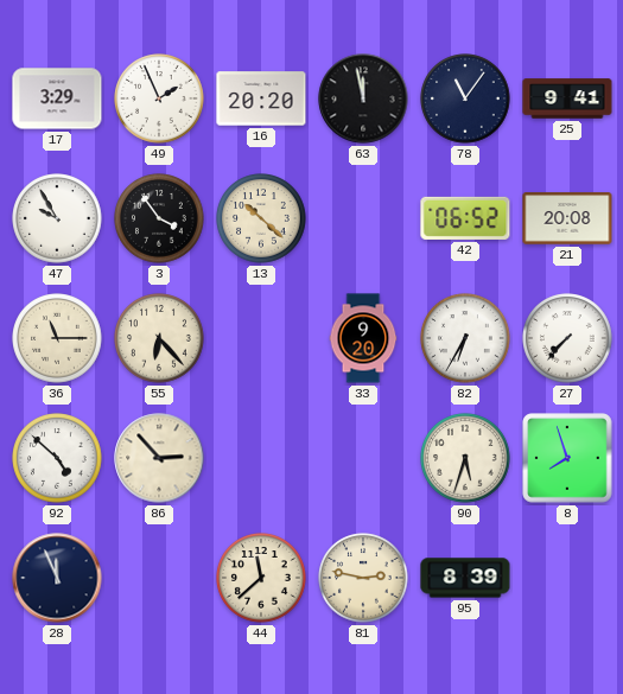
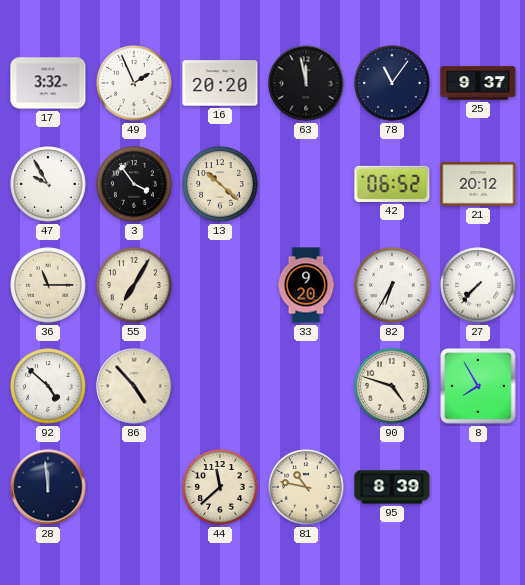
17: 3:29 -> 3:32 (48, 83)
25: 9:41 -> 9:37 (478, 83)
21: 20:08 -> 20:12 (478, 184)
55: 6:23 -> 7:05 (134, 285)
86: 2:53 -> 4:53 (134, 386)
90: 5:33 -> 4:48 (392, 386)
8: 7:57 -> 7:55 (478, 386)
28: 11:56 -> 11:59 (48, 487)
81: 2:47 -> 10:47 (306, 487)
